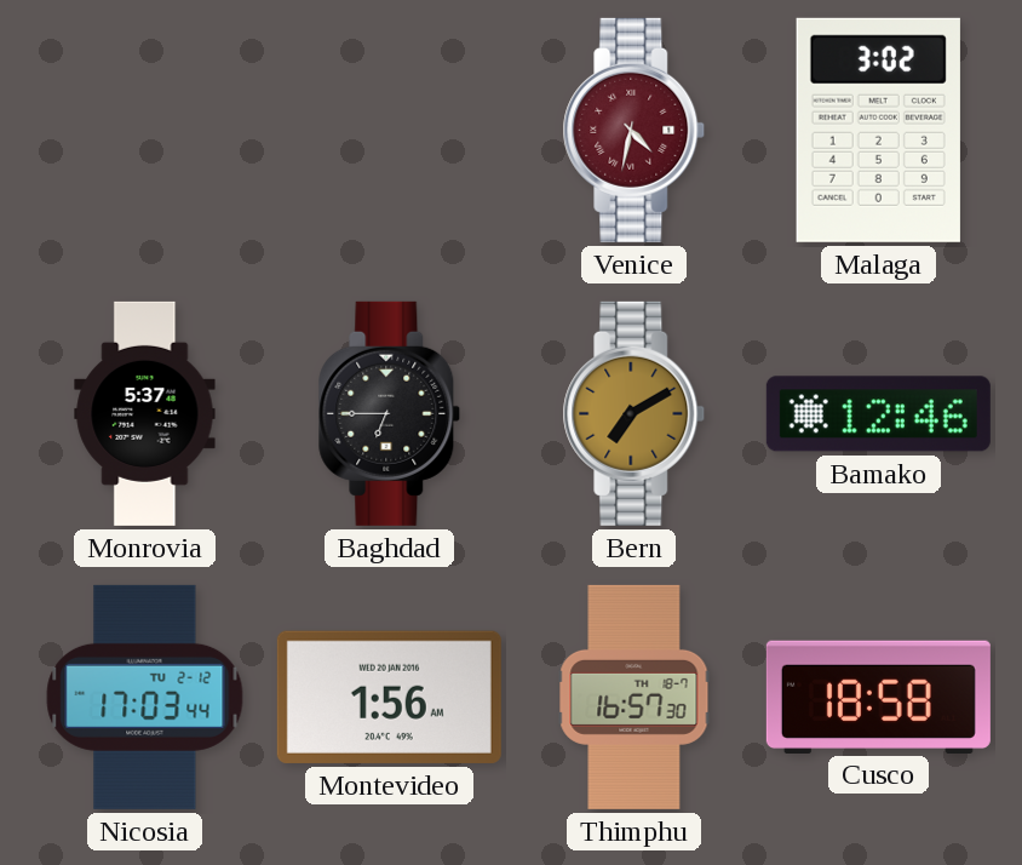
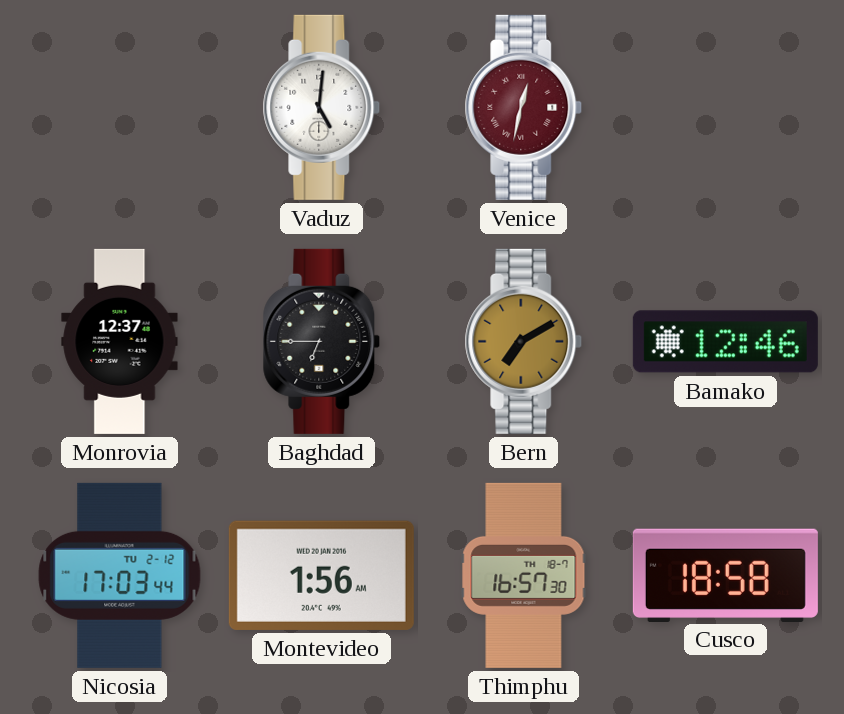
Vaduz: none -> 5:01 (322, 107)
Venice: 4:32 -> 12:32 (524, 107)
Malaga: 3:02 -> none (878, 130)
Monrovia: 5:37 -> 12:37 (120, 341)
